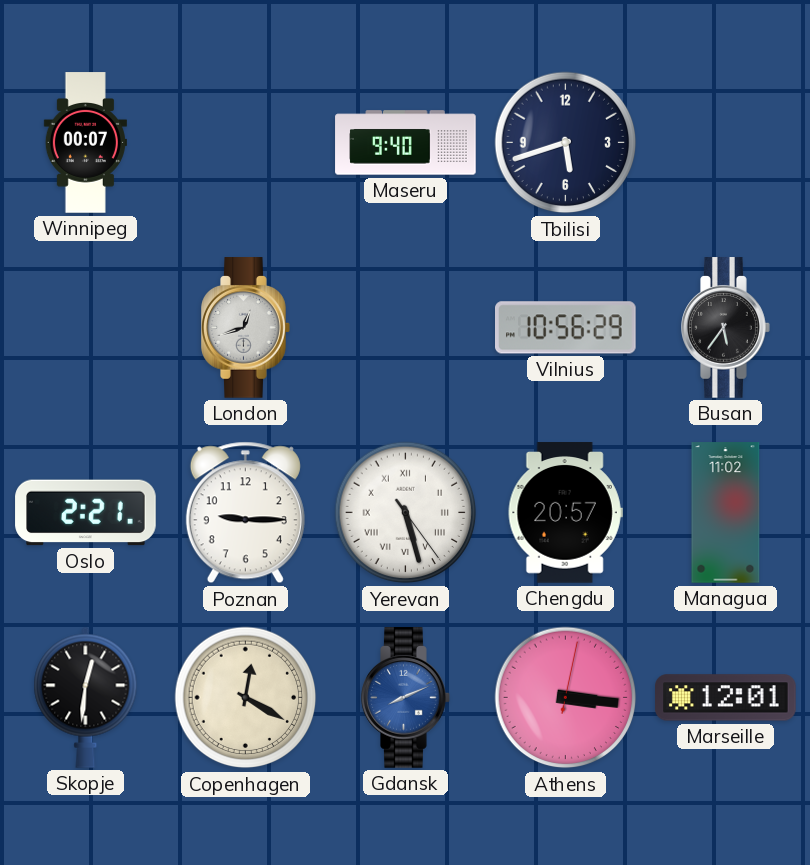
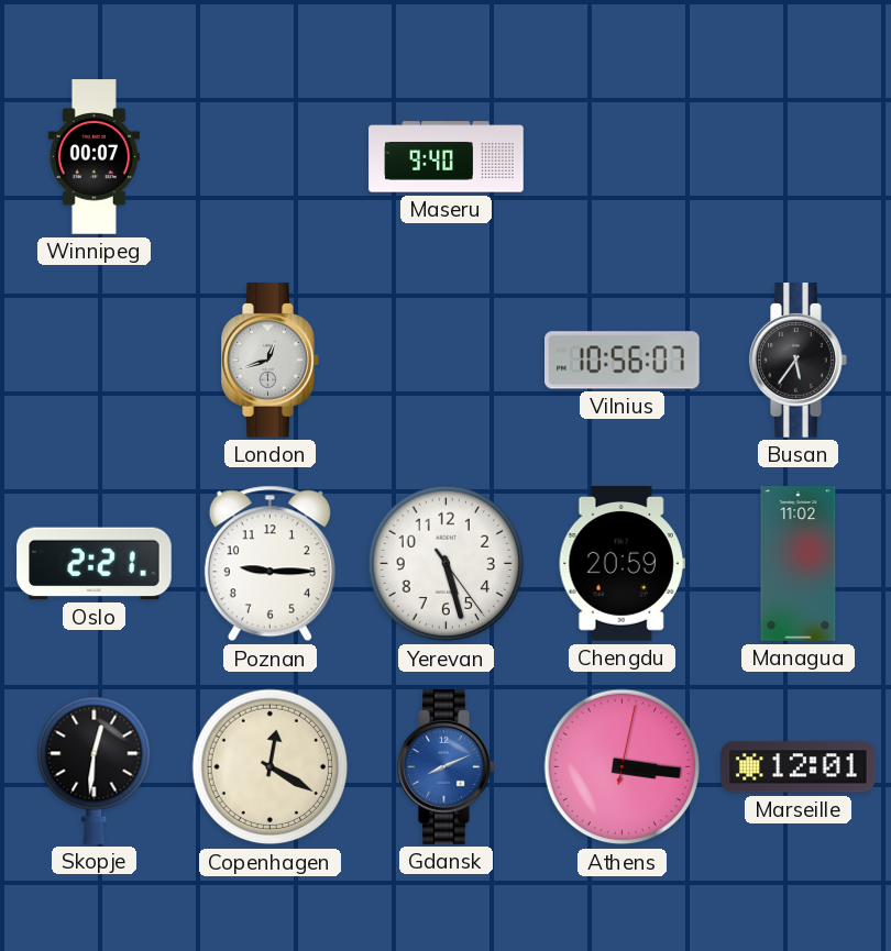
Tbilisi: 5:42 -> none (566, 143)
Vilnius: 10:56:29 -> 10:56:07 (623, 361)
Yerevan numerals: Roman -> Arabic (447, 564)
Chengdu: 20:57 -> 20:59 (621, 564)
